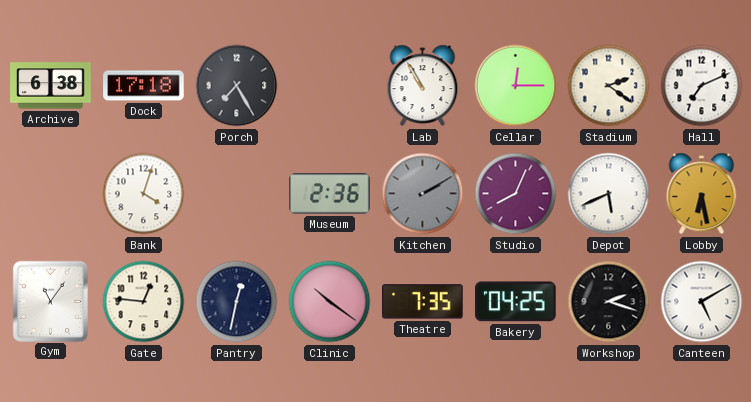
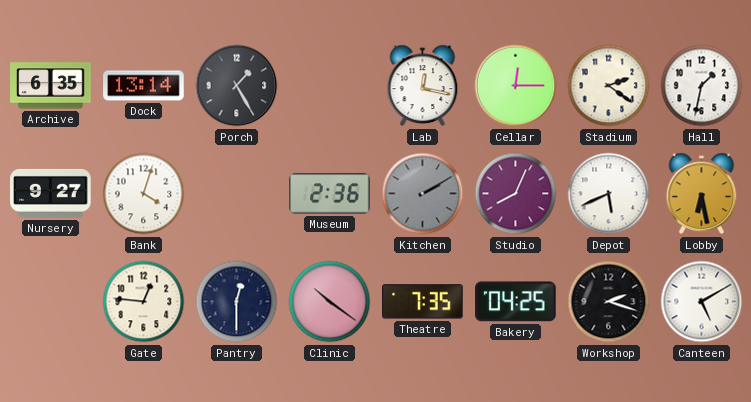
Archive: 6:38 -> 6:35 (51, 86)
Dock: 17:18 -> 13:14 (144, 86)
Porch: 7:25 -> 1:25 (237, 86)
Lab: 10:55 -> 12:17 (423, 86)
Hall: 7:11 -> 1:32 (702, 86)
Nursery: none -> 9:27 (51, 193)
Gym: 11:06 -> none (50, 301)
Pantry: 12:32 -> 12:30 (237, 302)
